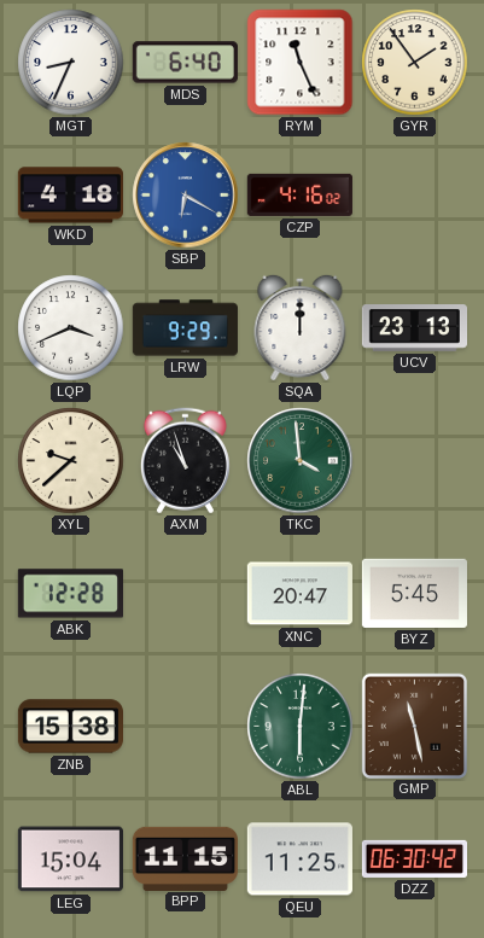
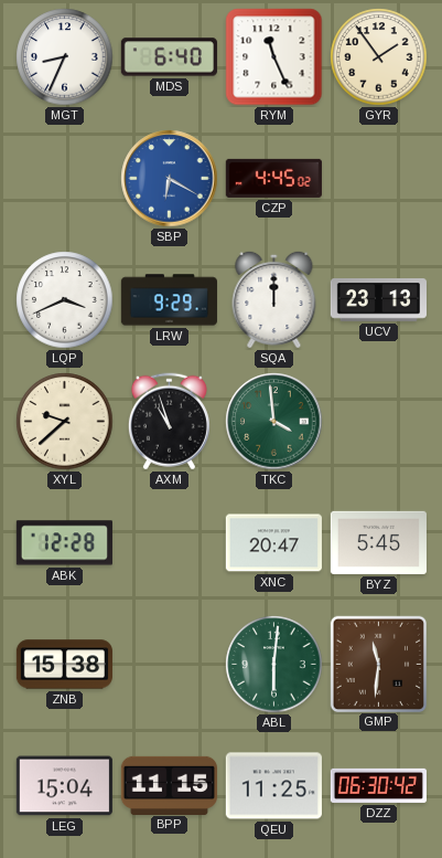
WKD: 4:18 -> none (70, 196)
CZP: 4:16 -> 4:45 (273, 178)
GMP: 11:28 -> 11:31 (378, 664)
